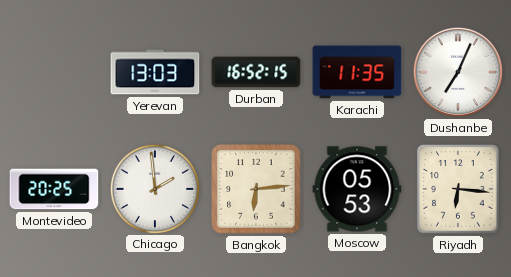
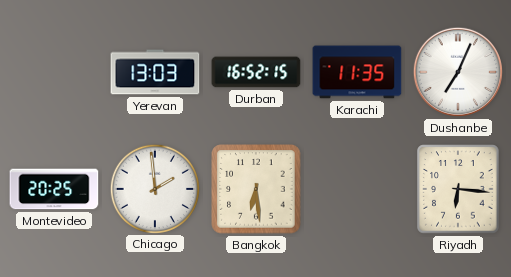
Bangkok: 6:14 -> 6:29 (256, 189)
Moscow: 05:53 -> none (357, 189)
